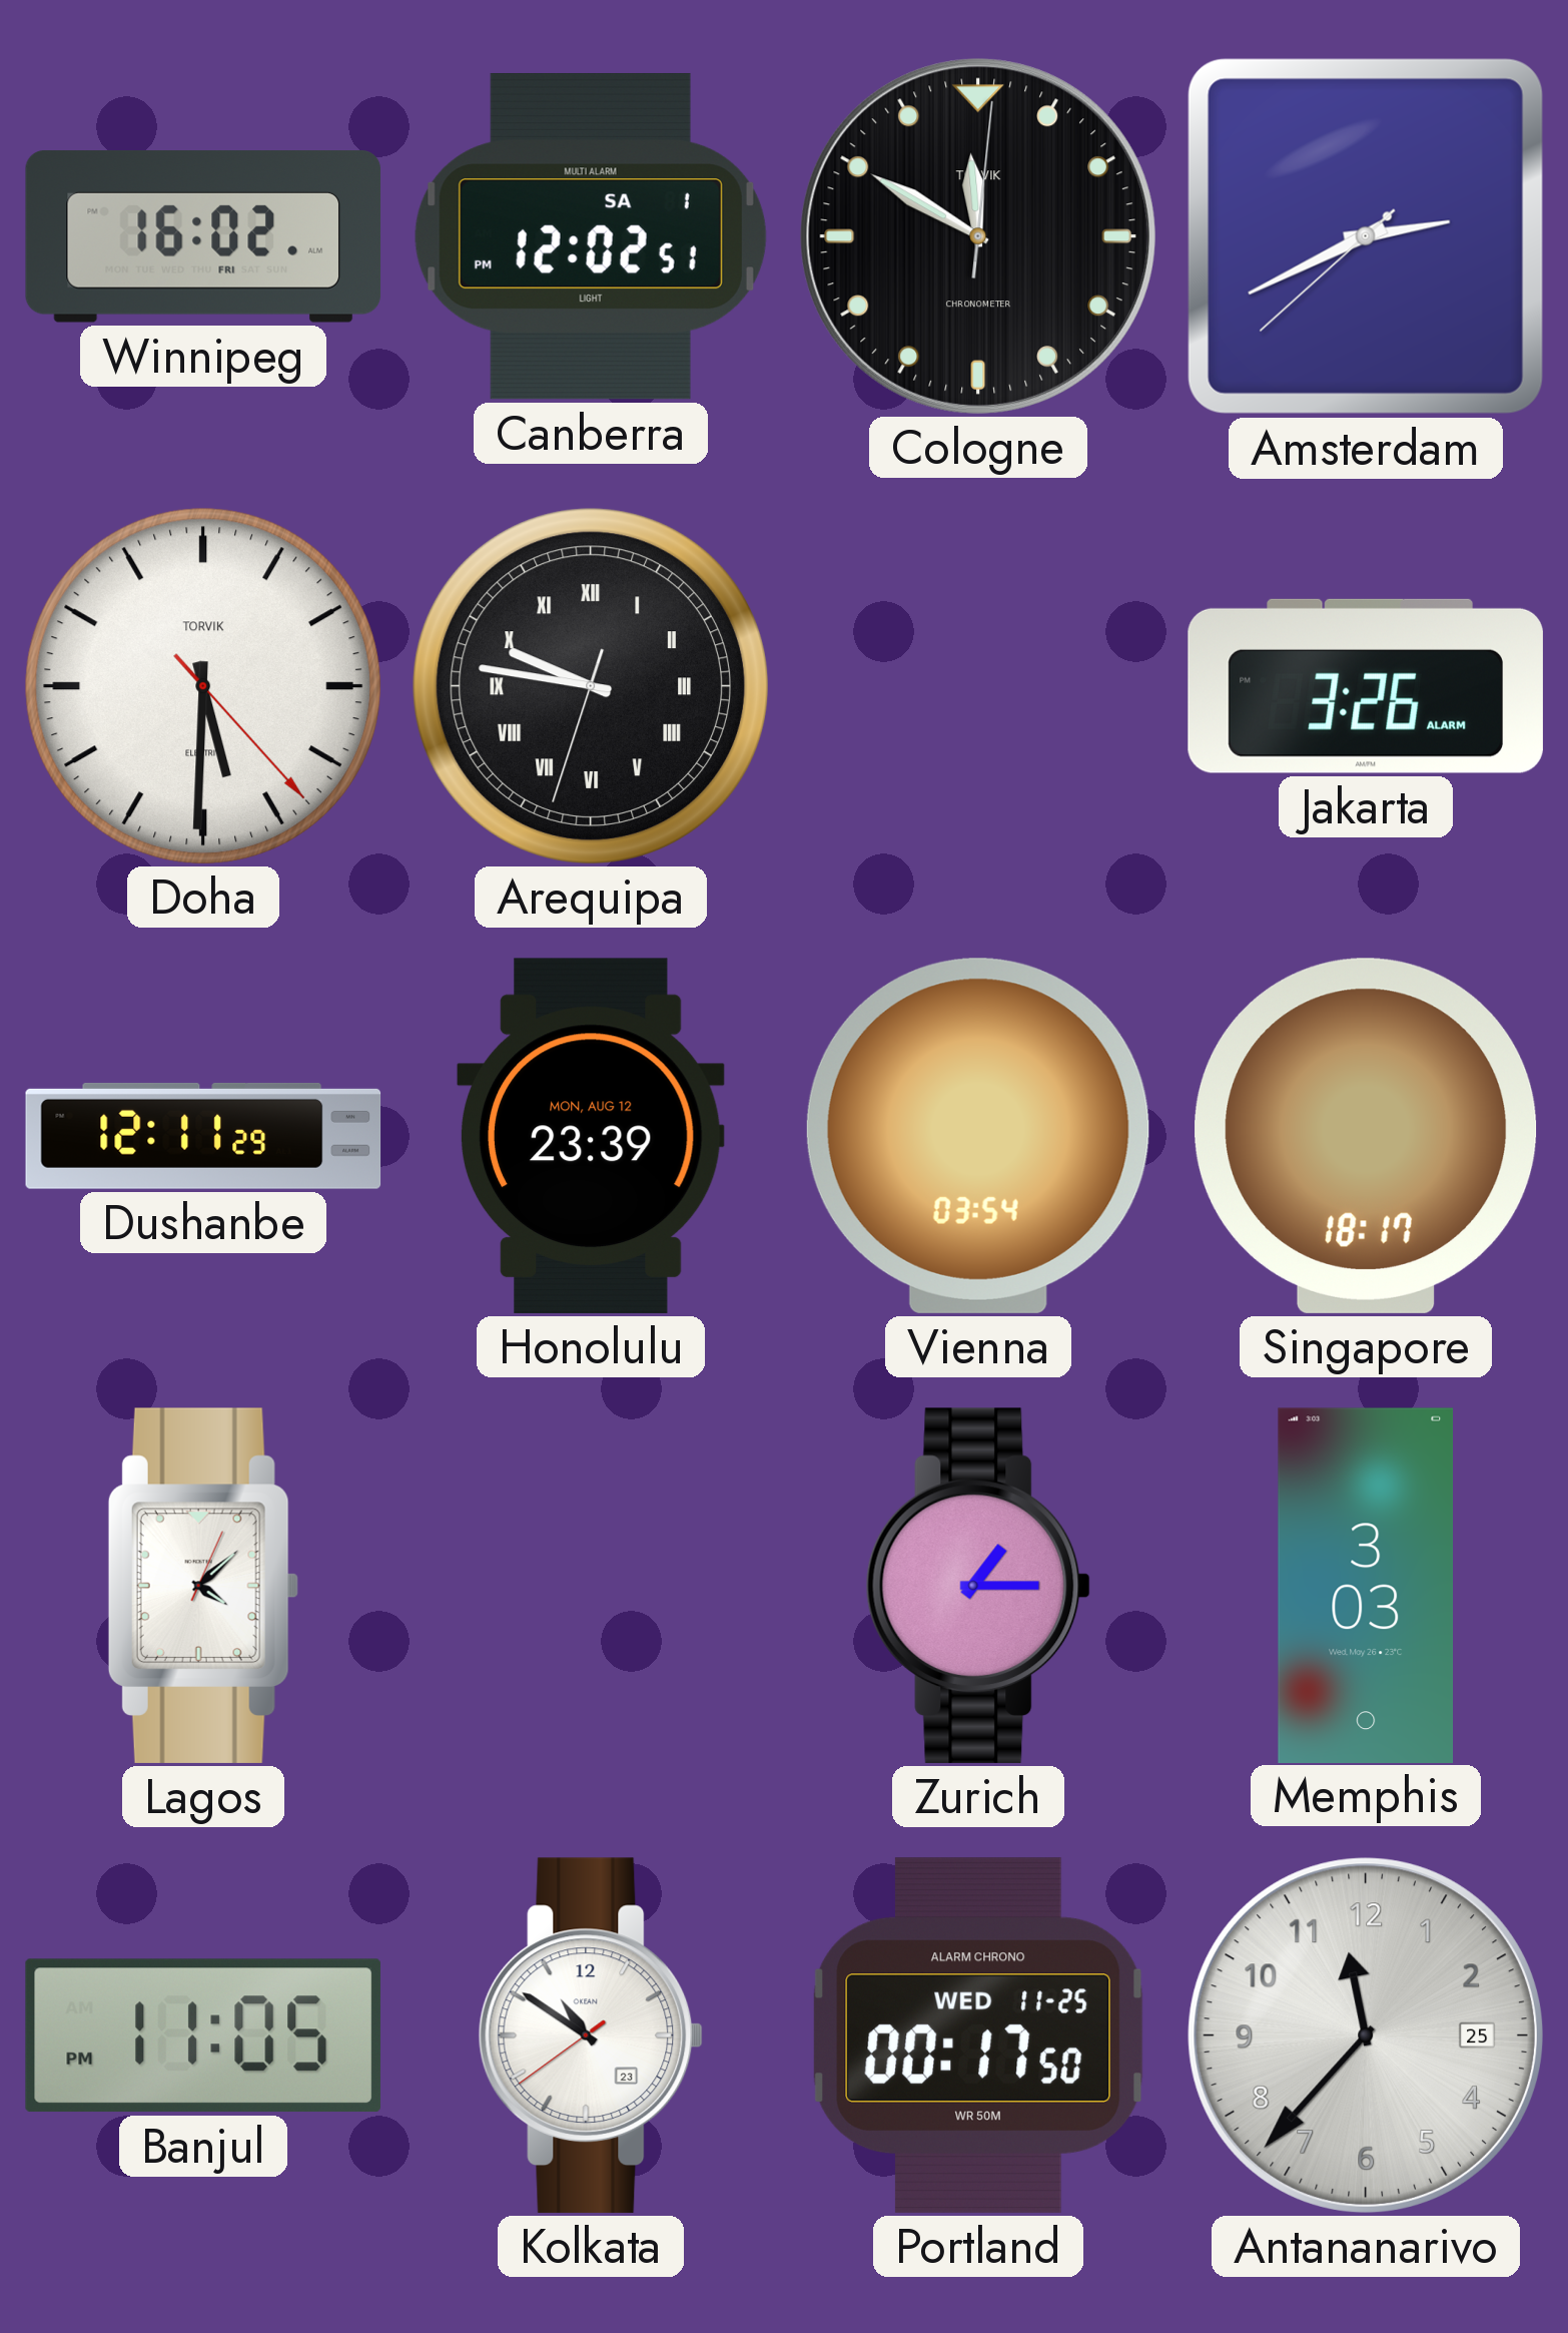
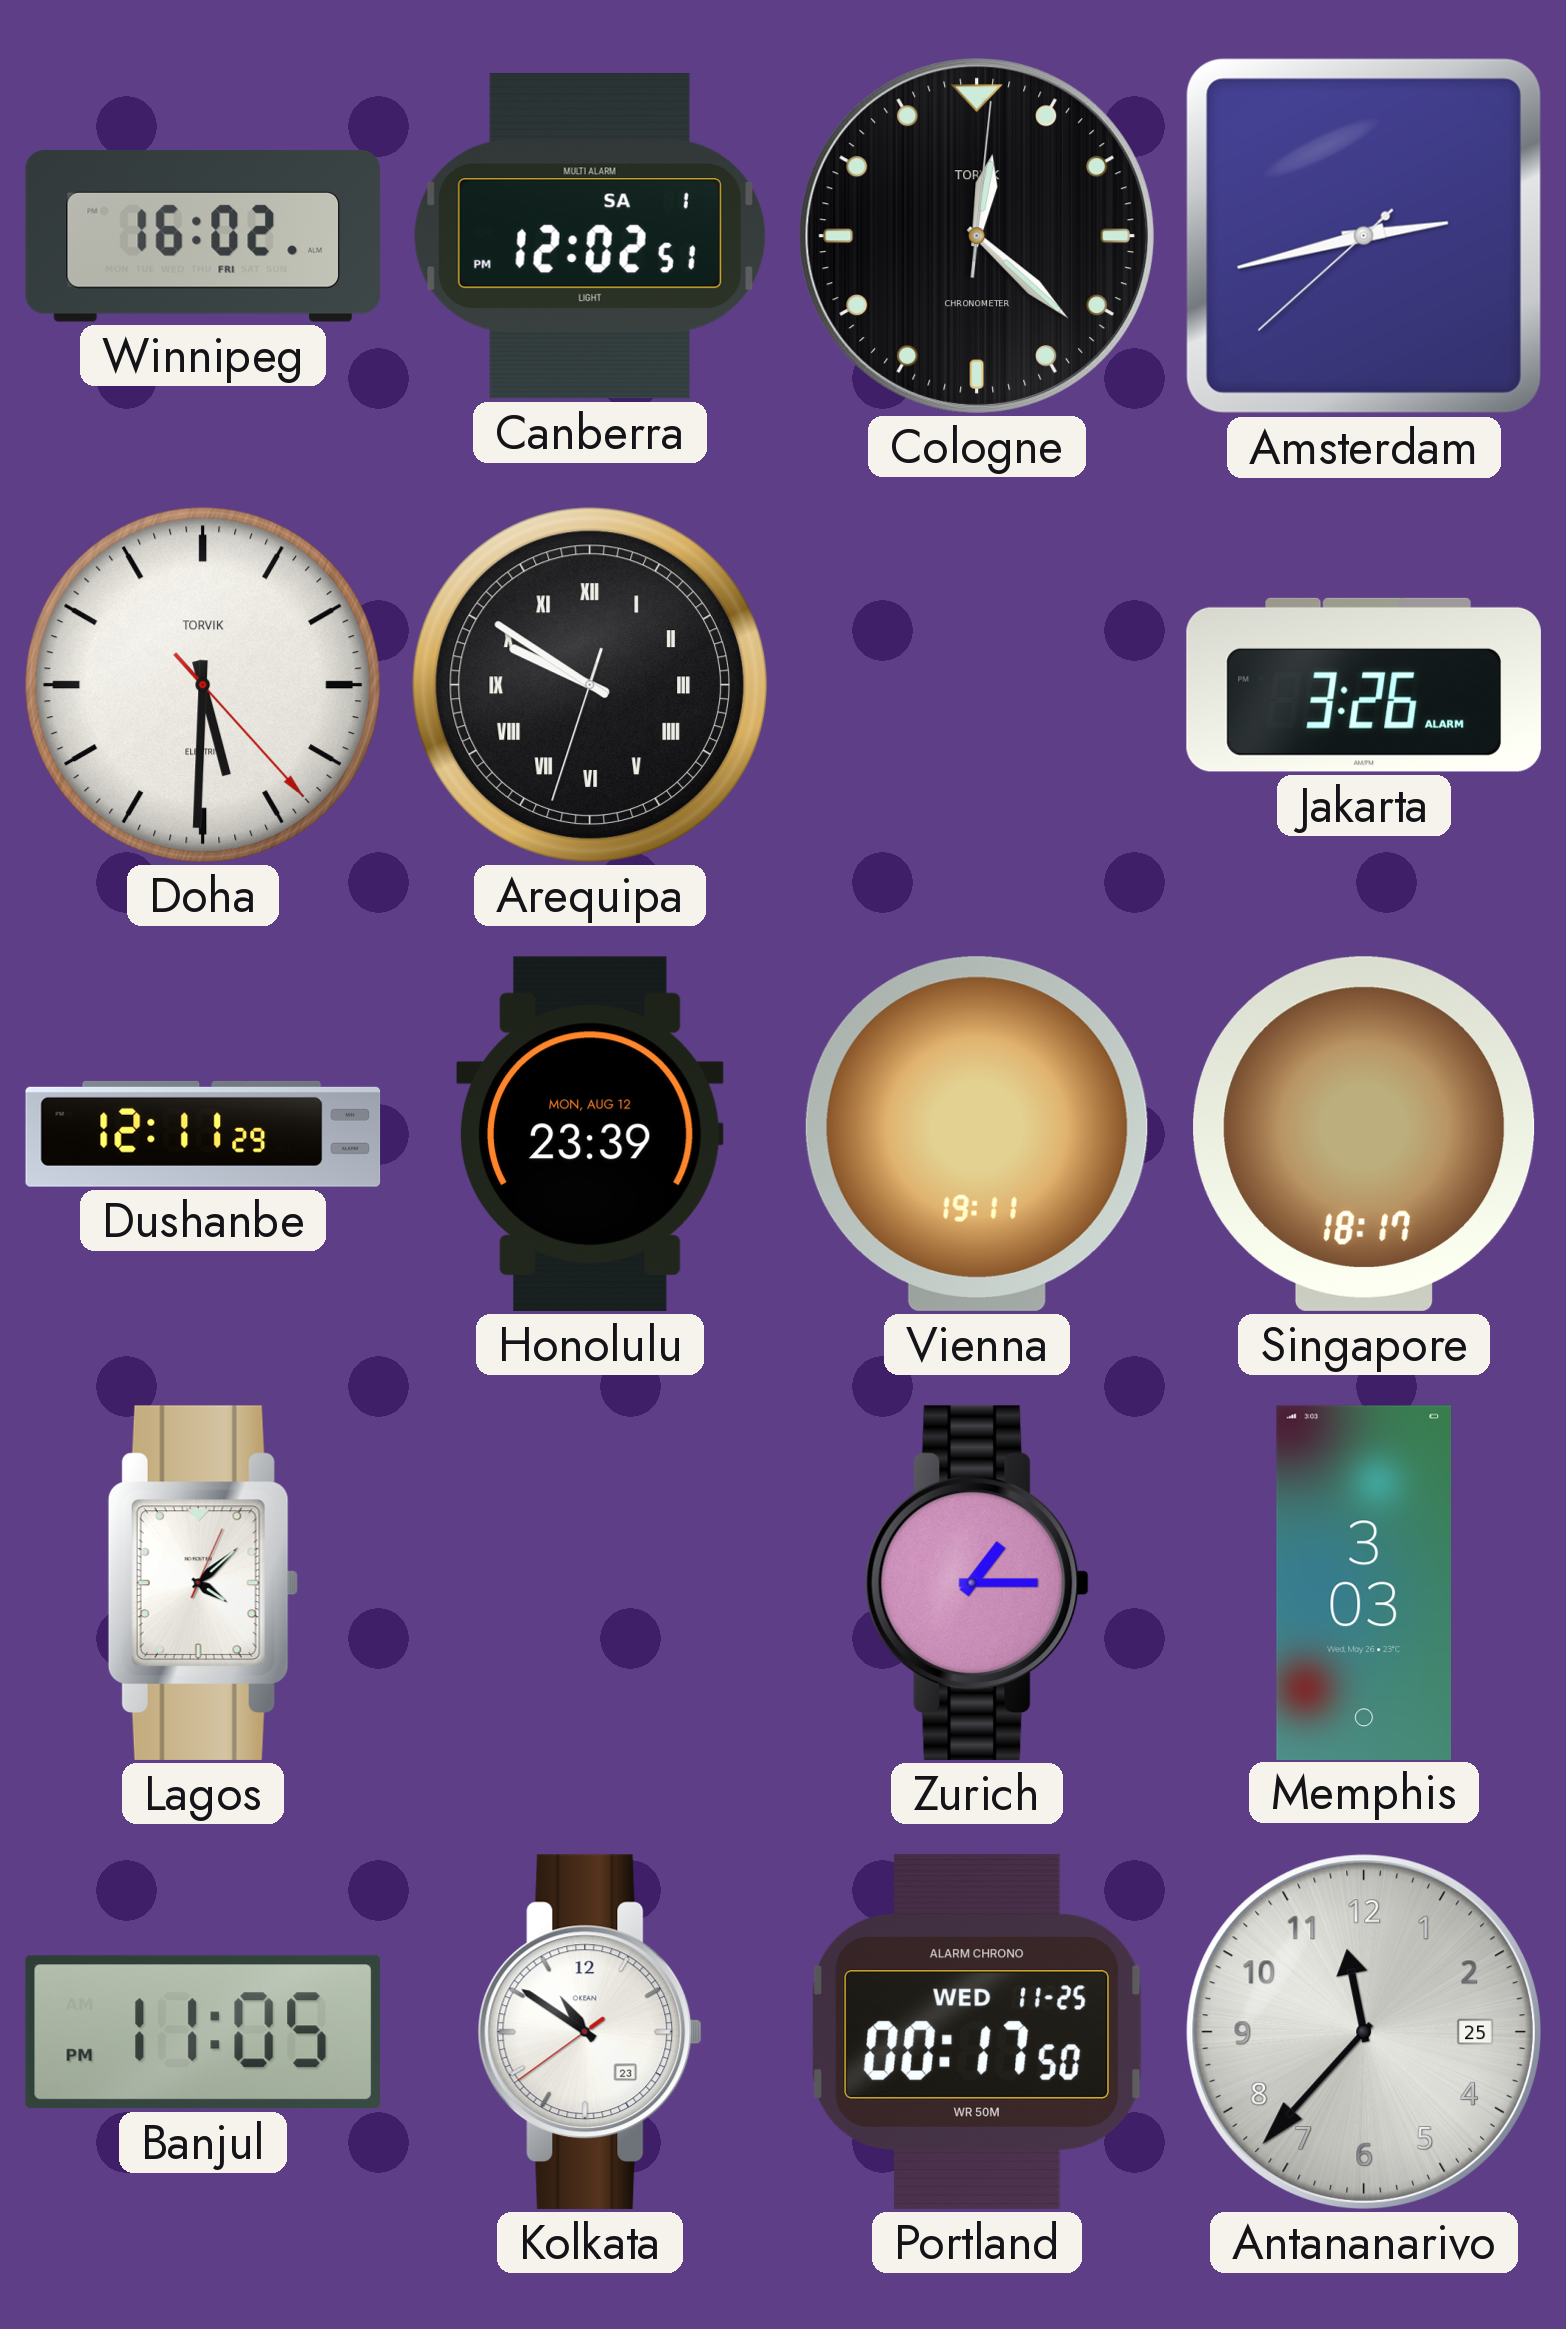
Cologne: 11:50 -> 12:22 (977, 236)
Amsterdam: 2:40 -> 2:42 (1364, 236)
Arequipa: 9:46 -> 9:50 (590, 685)
Vienna: 03:54 -> 19:11 (977, 1134)
